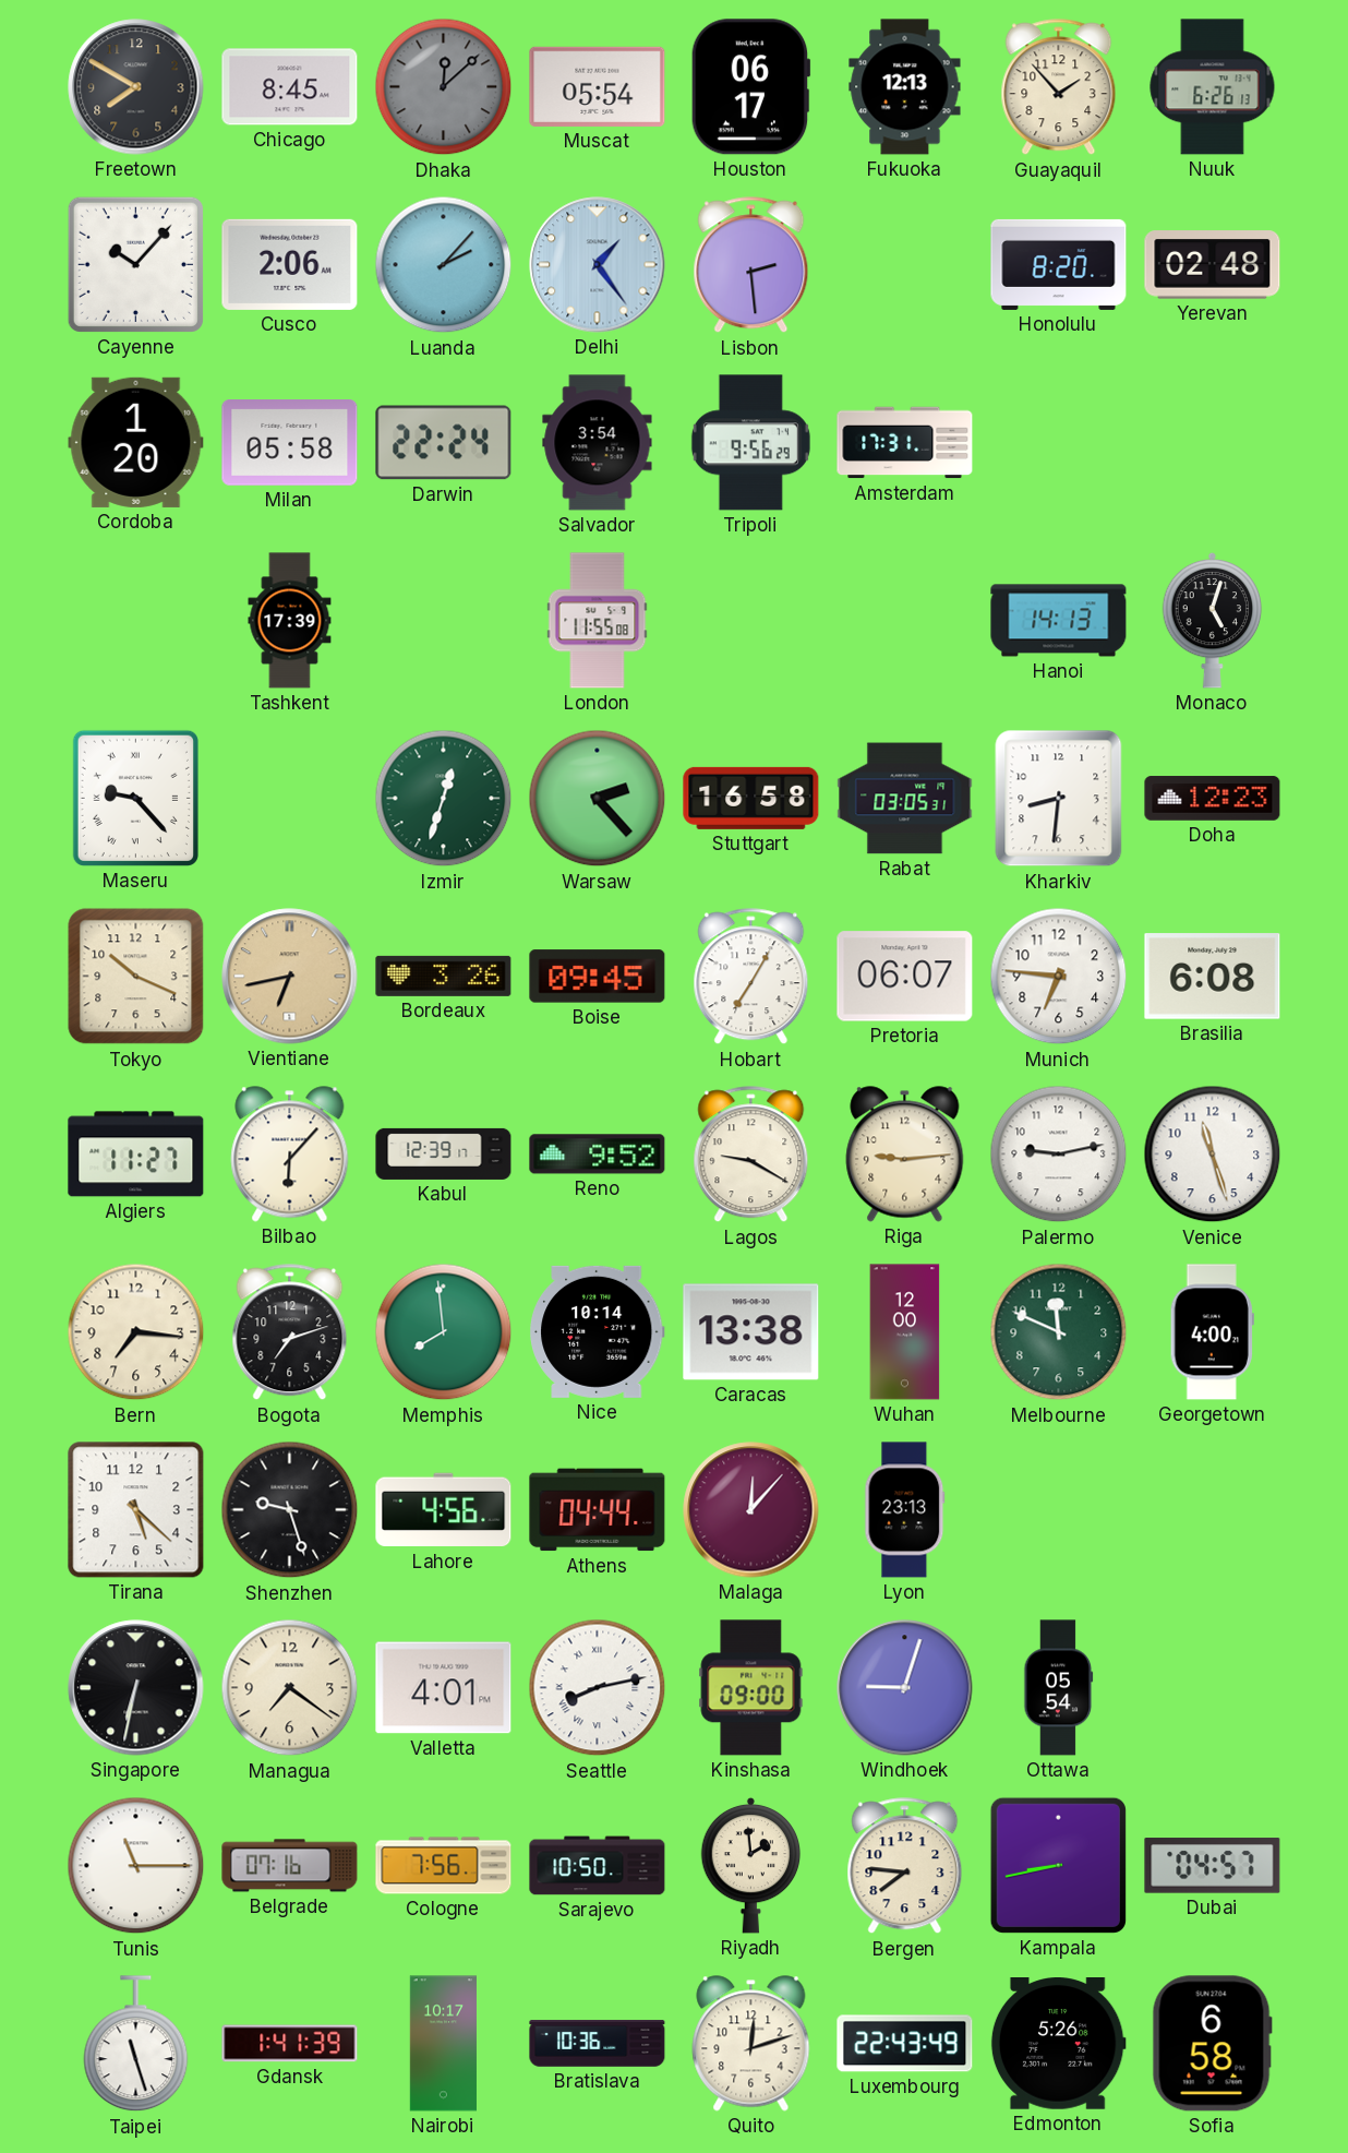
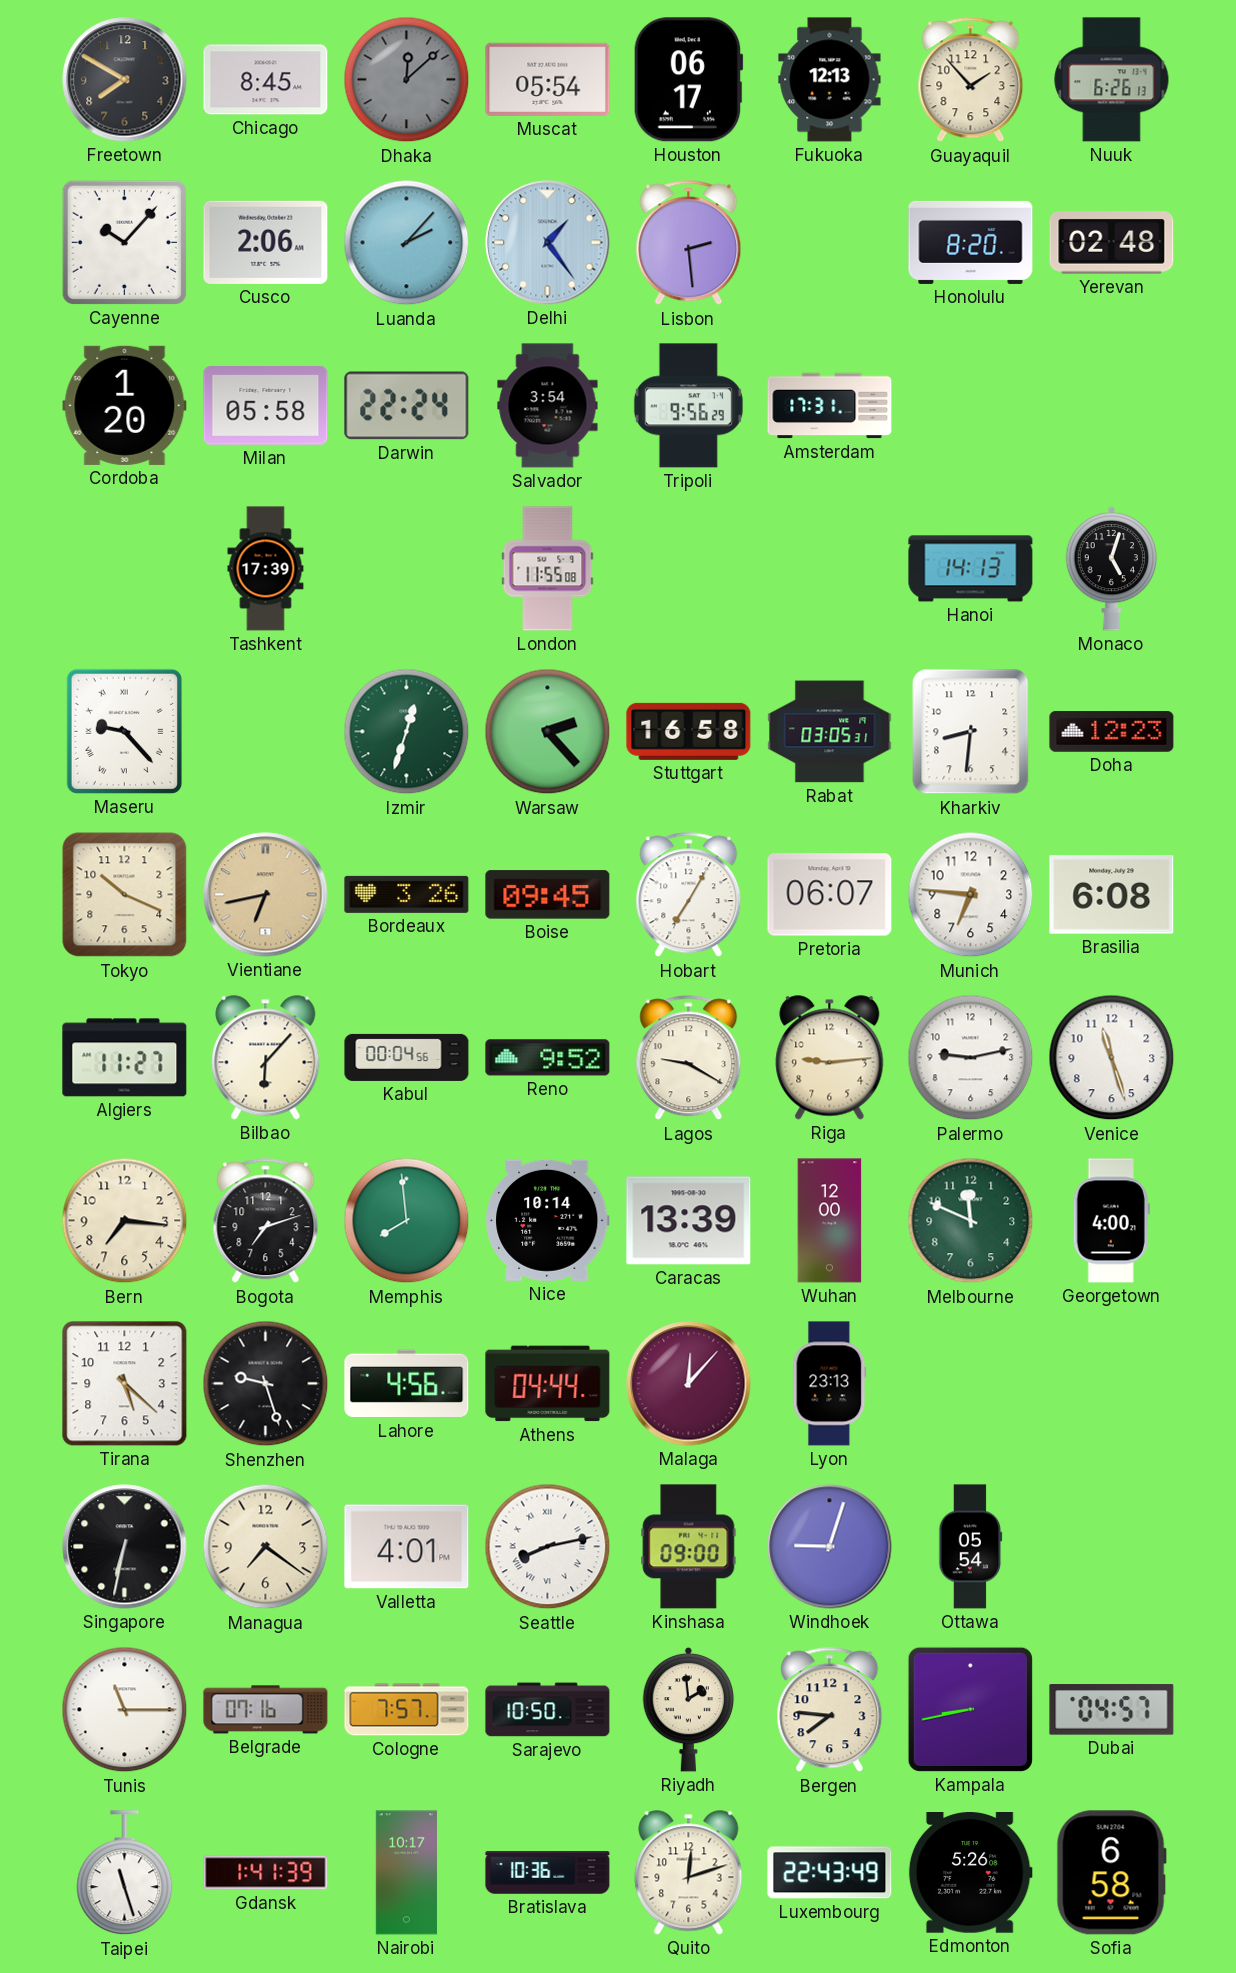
Kabul: 12:39 -> 00:04 (407, 1057)
Caracas: 13:38 -> 13:39 (689, 1221)
Cologne: 7:56 -> 7:57 (407, 1710)
